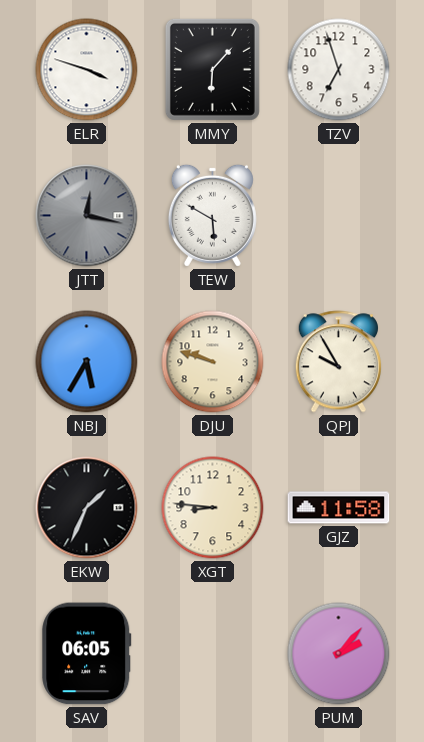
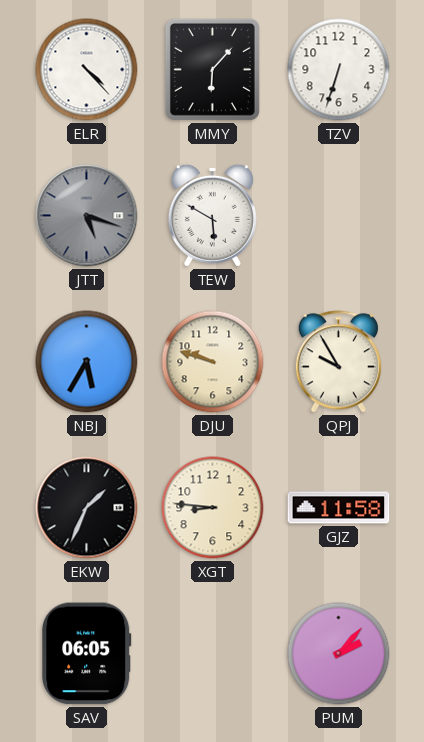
ELR: 3:48 -> 4:23 (87, 70)
TZV: 6:57 -> 6:33 (339, 70)
JTT: 12:17 -> 5:18 (87, 216)
